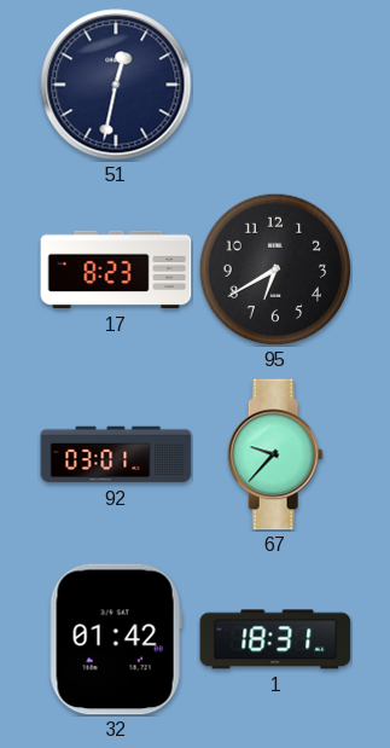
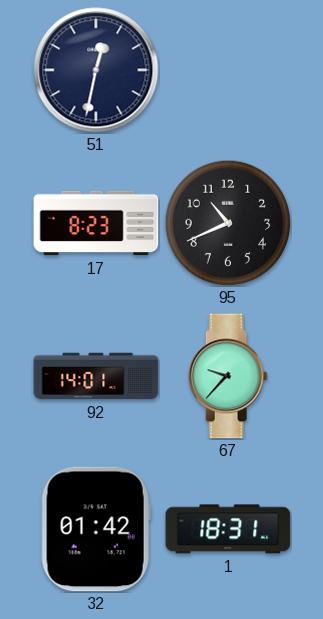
95: 6:40 -> 10:41 (228, 223)
92: 03:01 -> 14:01 (96, 376)
